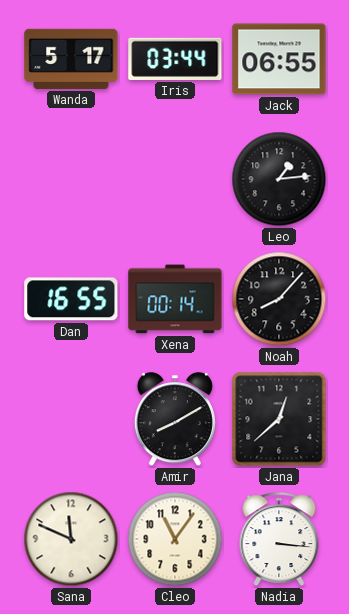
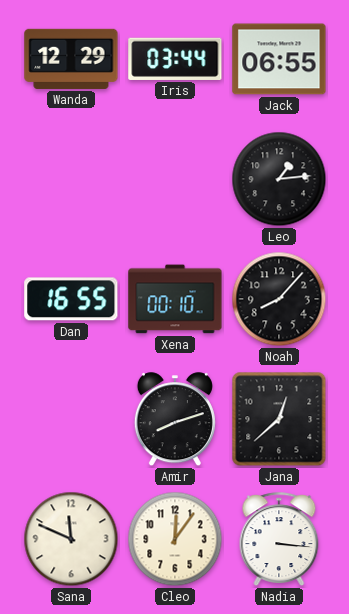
Wanda: 5:17 -> 12:29 (71, 59)
Xena: 00:14 -> 00:10 (175, 299)
Amir: 8:10 -> 8:12 (175, 420)
Cleo: 11:06 -> 12:06 (175, 539)
